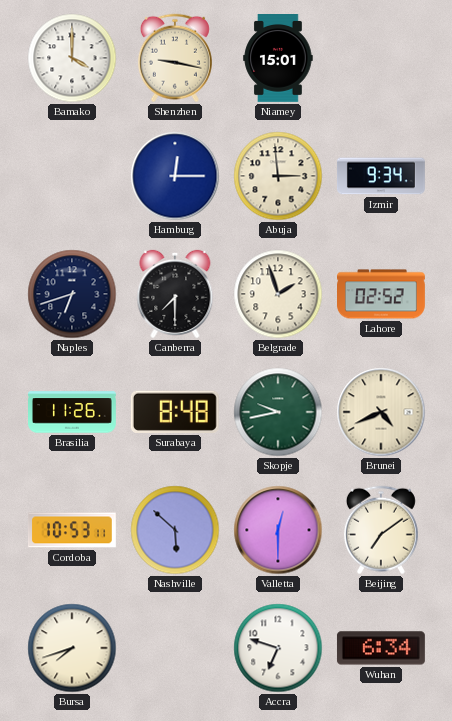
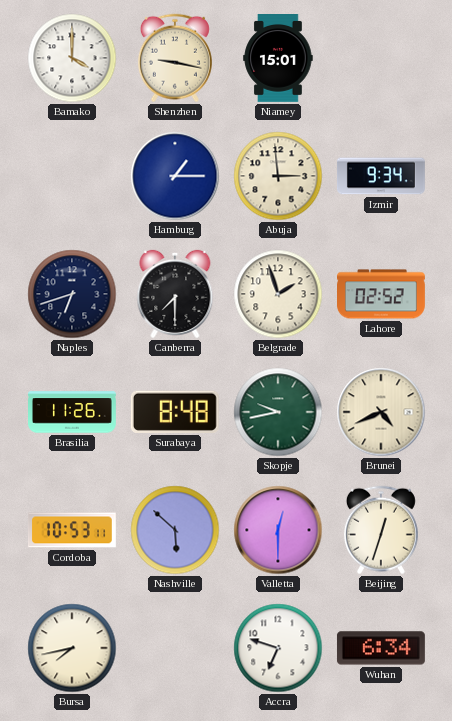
Hamburg: 12:15 -> 1:15 (175, 176)
Beijing: 7:09 -> 12:33 (381, 530)
Bursa: 7:42 -> 7:43 (72, 648)
